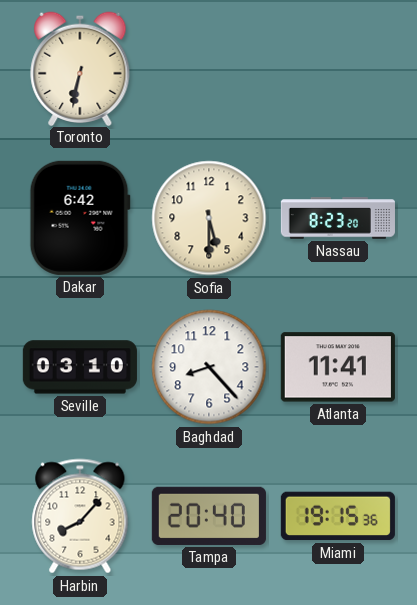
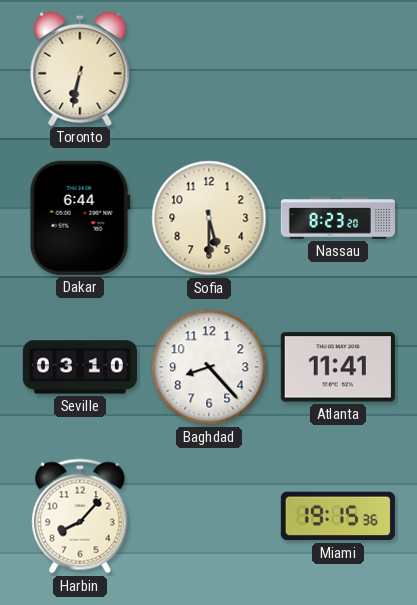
Dakar: 6:42 -> 6:44 (80, 218)
Tampa: 20:40 -> none (209, 516)
